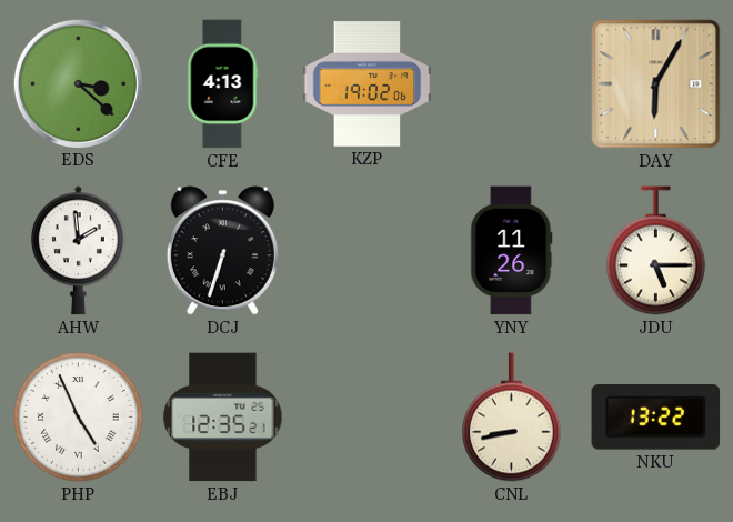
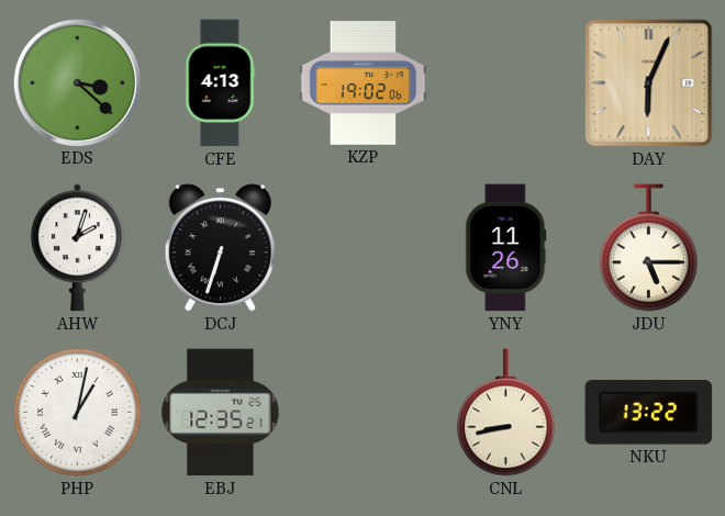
DAY: 6:05 -> 6:04 (649, 83)
AHW: 1:59 -> 2:03 (77, 248)
PHP: 4:56 -> 1:02 (78, 413)
